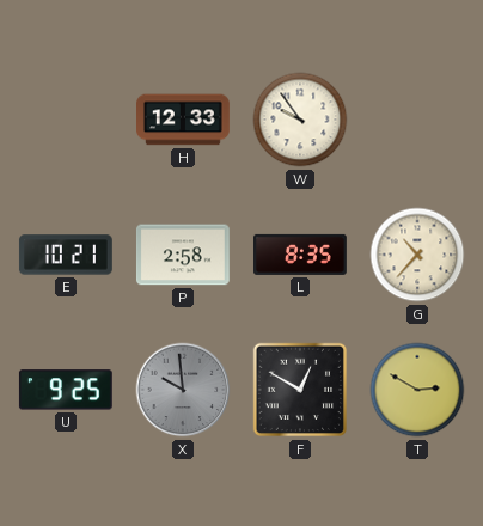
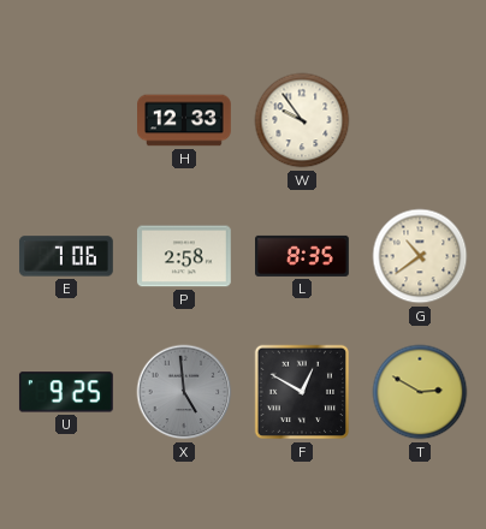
E: 10:21 -> 7:06 (66, 256)
G: 10:37 -> 10:39 (420, 256)
X: 9:59 -> 4:59 (184, 392)
